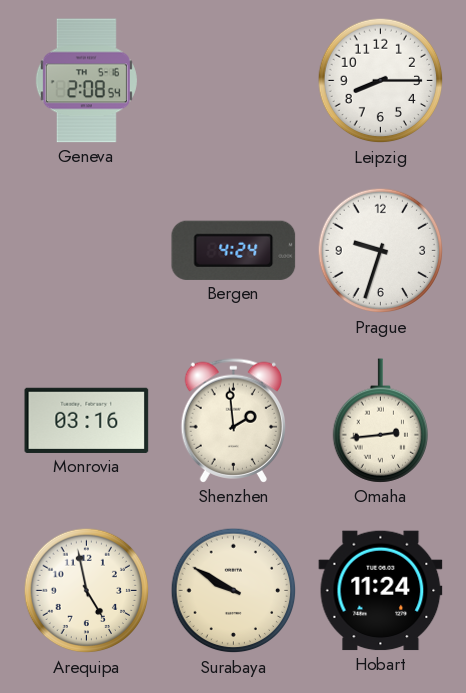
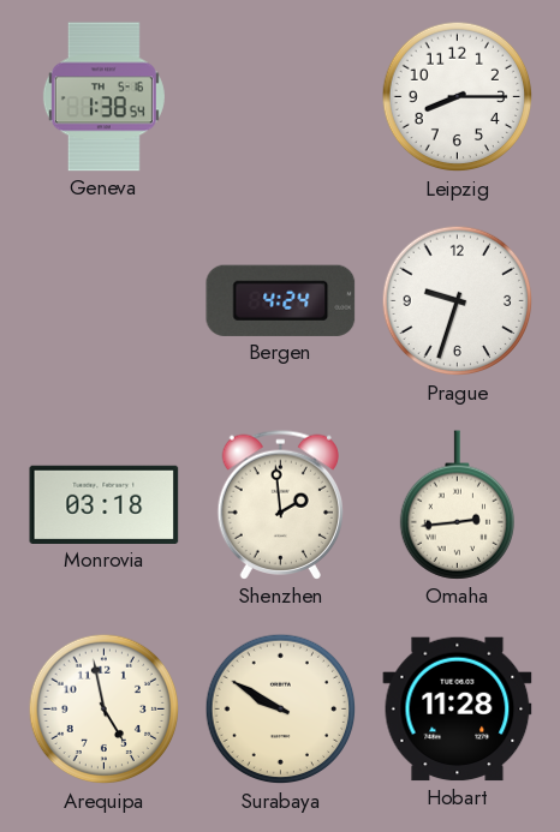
Geneva: 2:08 -> 1:38 (103, 97)
Monrovia: 03:16 -> 03:18 (105, 504)
Hobart: 11:24 -> 11:28 (458, 710)
